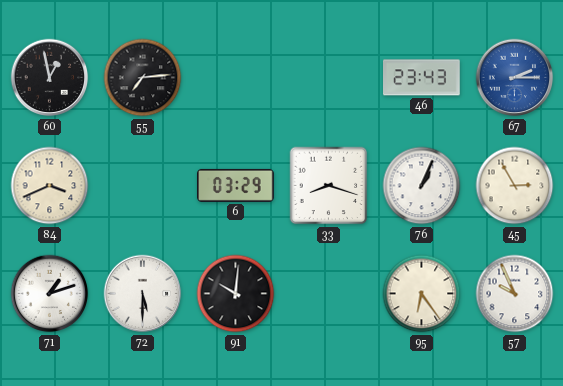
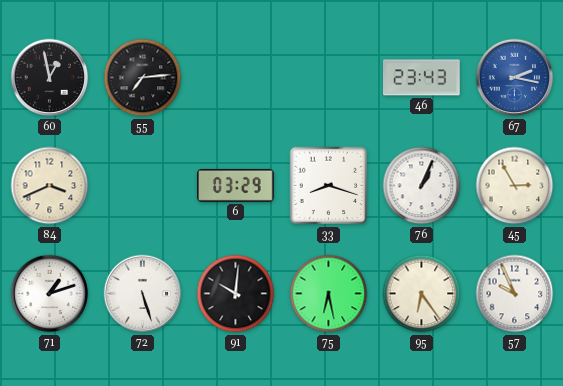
67: 2:15 -> 2:17 (515, 78)
72: 5:30 -> 5:27 (143, 294)
75: none -> 6:28 (329, 294)
